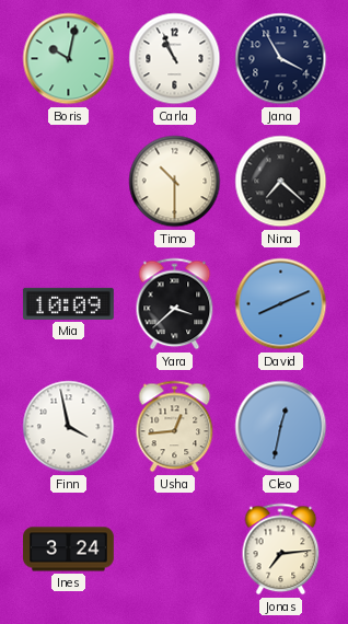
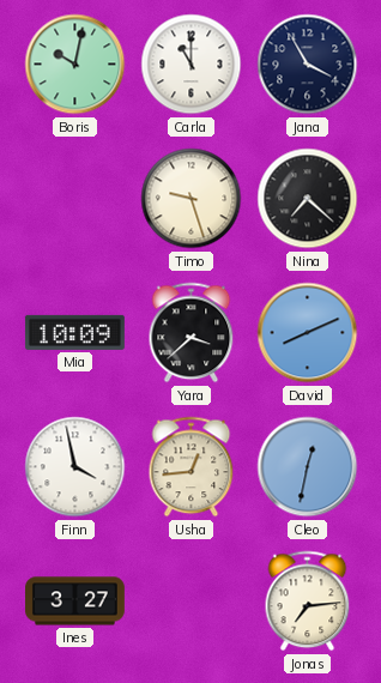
Carla: 10:56 -> 11:00 (192, 65)
Timo: 10:30 -> 9:27 (192, 199)
Ines: 3:24 -> 3:27 (75, 602)
